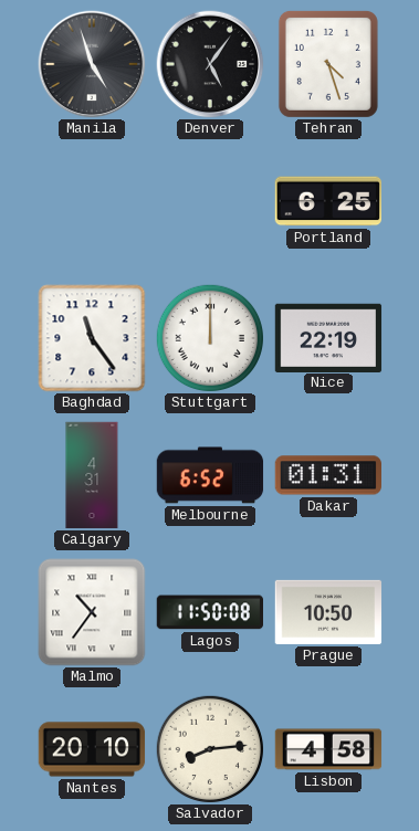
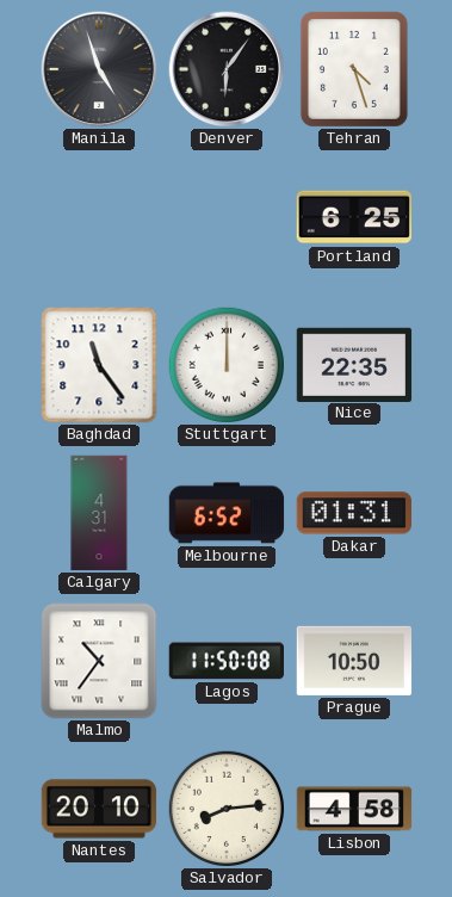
Denver: 5:06 -> 6:06 (227, 69)
Nice: 22:19 -> 22:35 (354, 364)
